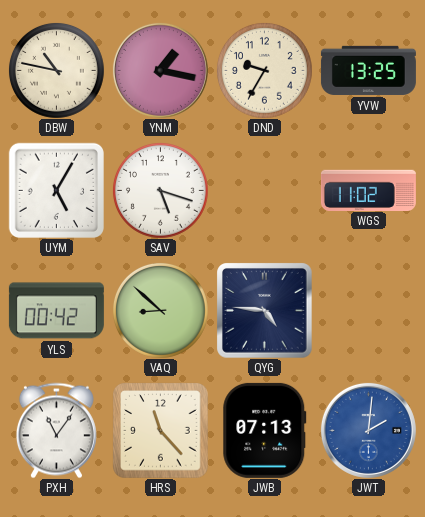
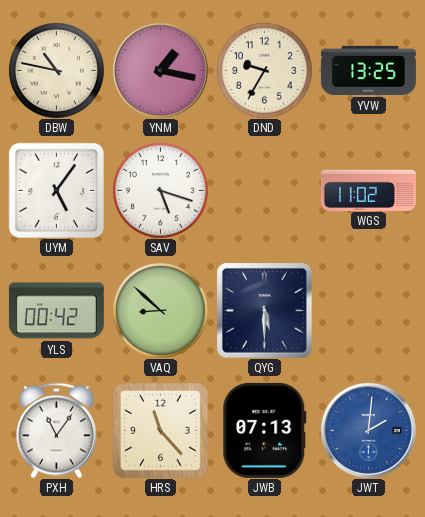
UYM: 5:05 -> 5:06 (56, 190)
QYG: 4:46 -> 5:30 (264, 310)
